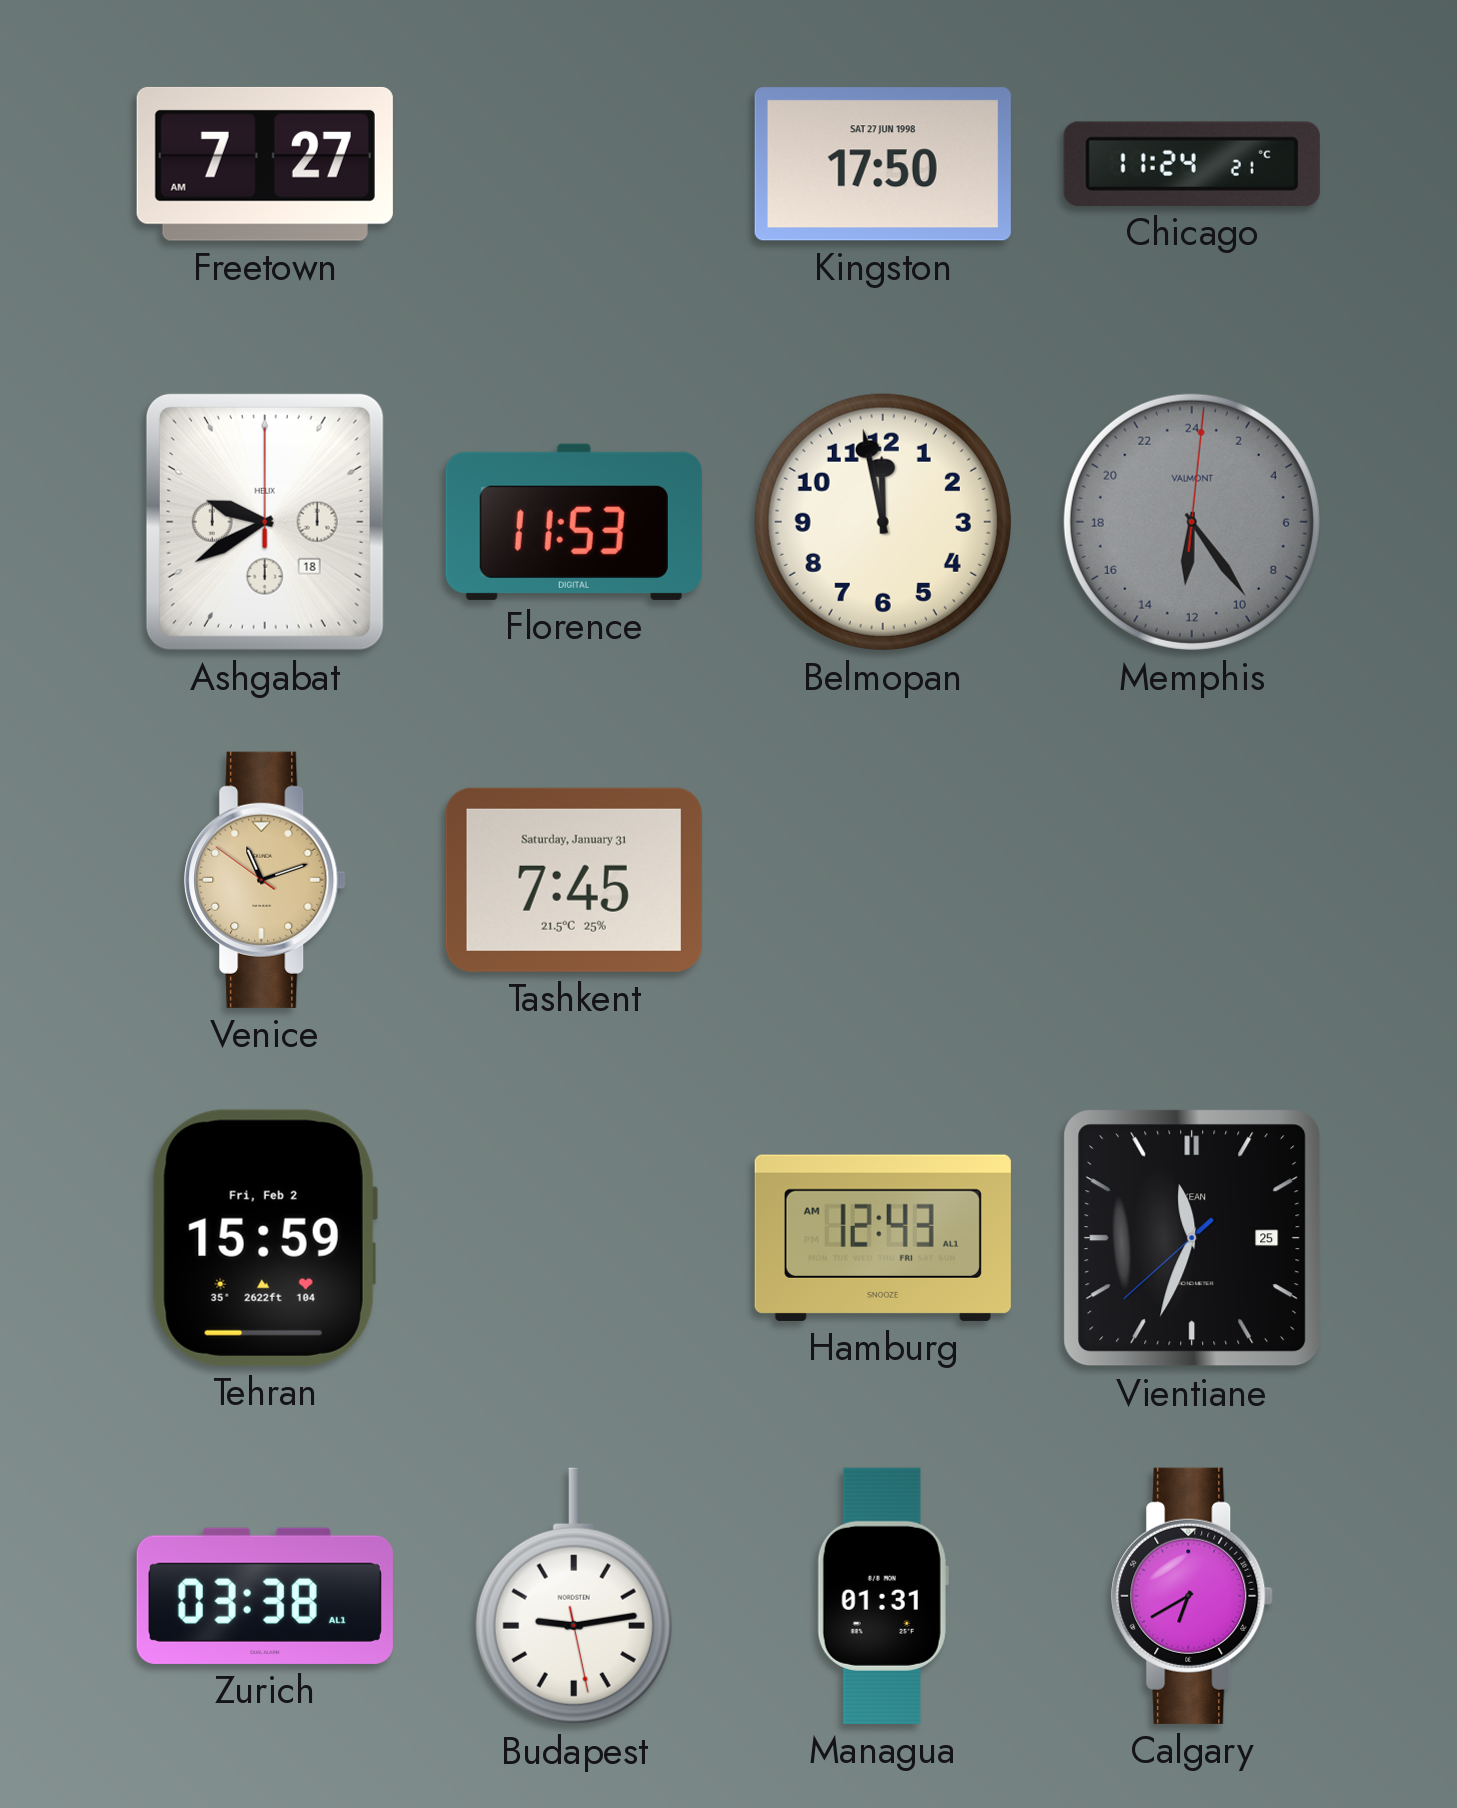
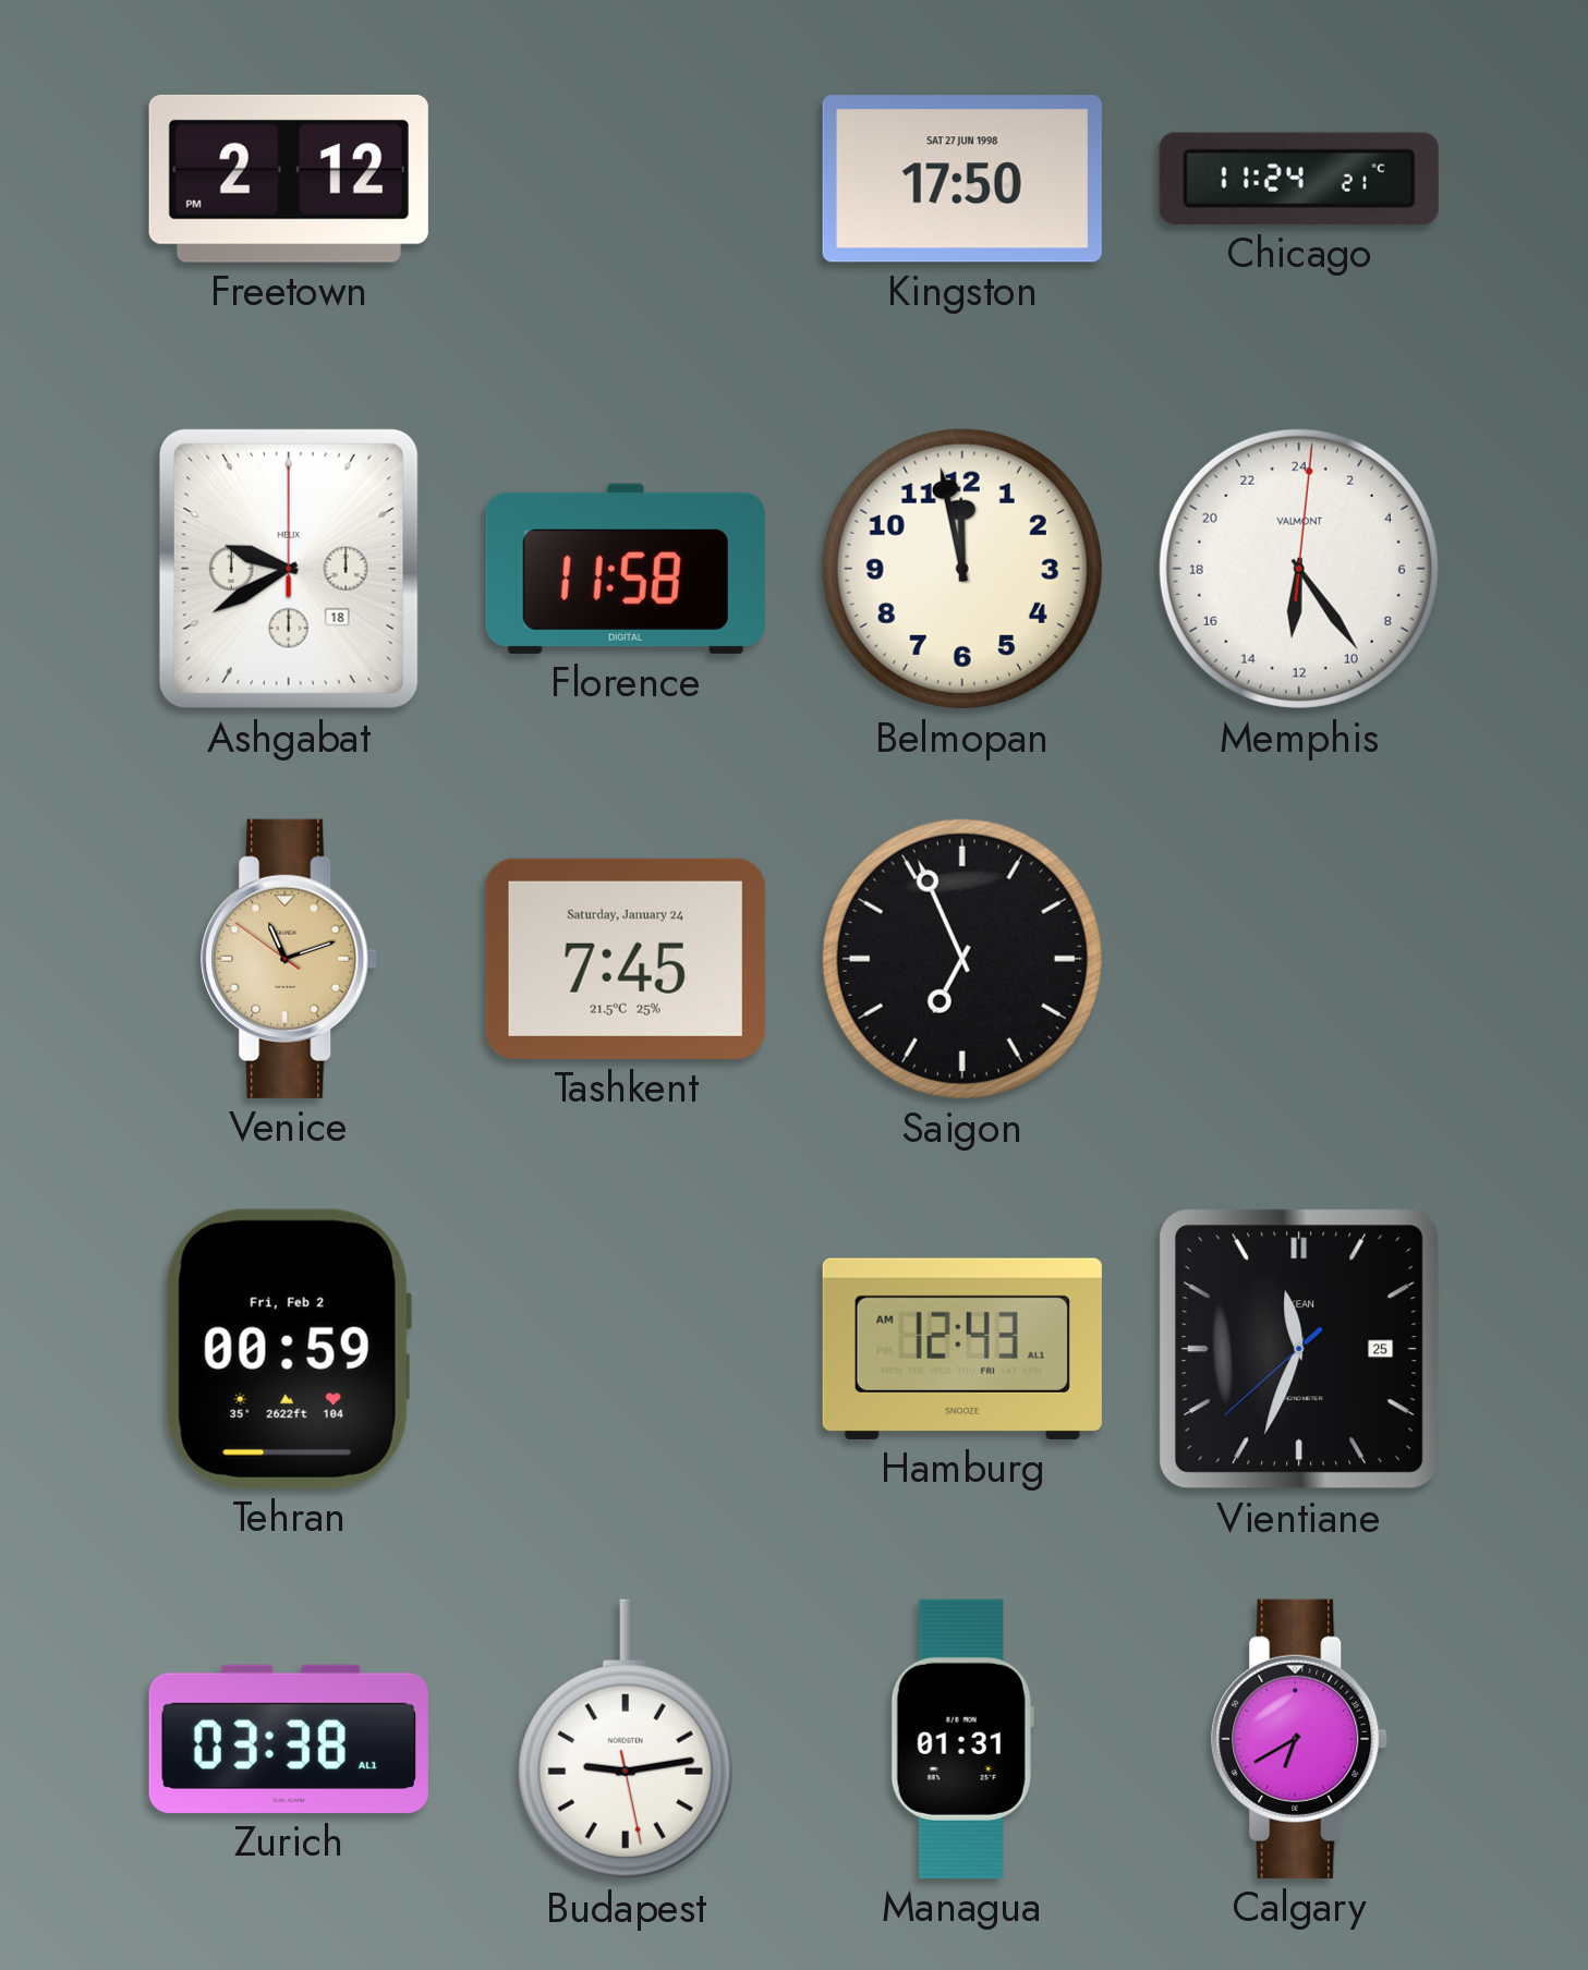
Freetown: 7:27 -> 2:12 (289, 179)
Florence: 11:53 -> 11:58 (626, 569)
Memphis dial: grey -> white (1299, 569)
Tashkent date: Saturday, January 31 -> Saturday, January 24 (626, 959)
Saigon: none -> 6:56 (962, 959)
Tehran: 15:59 -> 00:59 (289, 1349)
